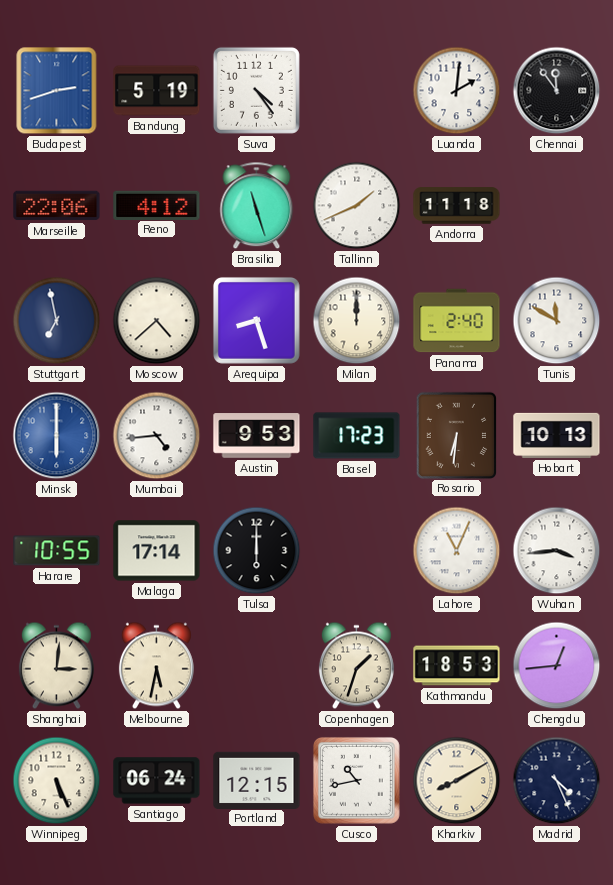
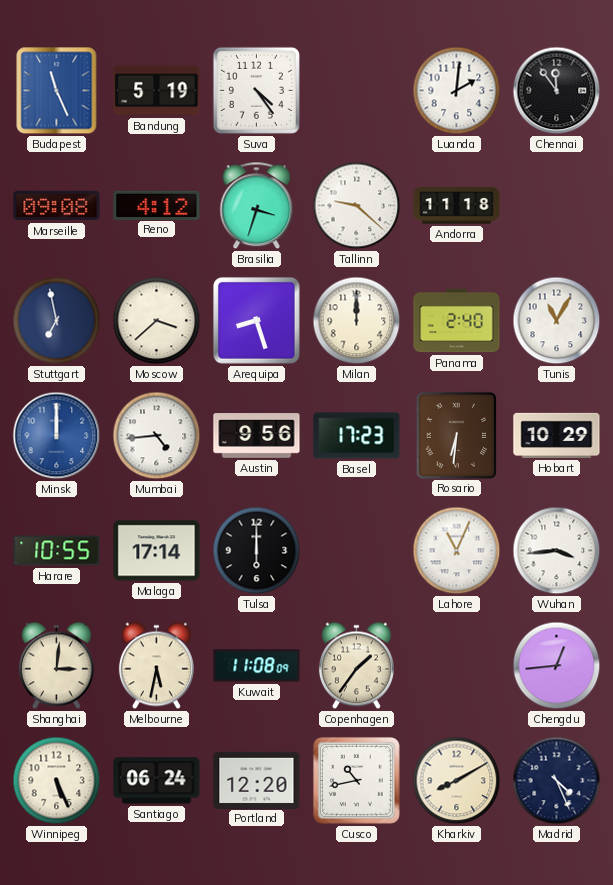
Budapest: 2:42 -> 11:26 (57, 91)
Marseille: 22:06 -> 09:08 (57, 206)
Brasilia: 11:27 -> 3:33 (257, 206)
Tallinn: 1:41 -> 9:22 (357, 206)
Moscow: 4:38 -> 3:38 (157, 321)
Tunis: 11:50 -> 11:05 (557, 321)
Minsk: 6:00 -> 12:00 (57, 436)
Austin: 9:53 -> 9:56 (257, 436)
Hobart: 10:13 -> 10:29 (557, 435)
Kuwait: none -> 11:08 (257, 666)
Copenhagen: 1:33 -> 1:36 (356, 666)
Kathmandu: 18:53 -> none (457, 666)
Portland: 12:15 -> 12:20 (257, 780)
